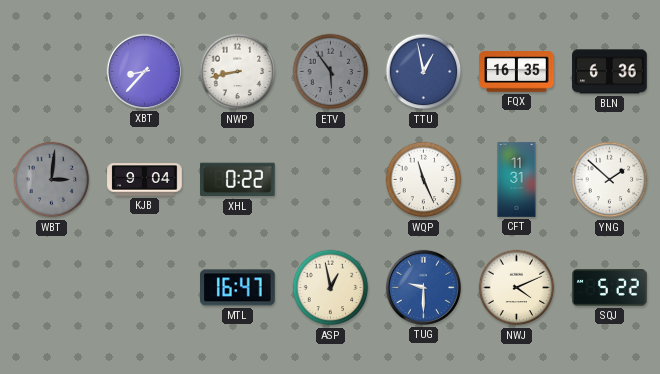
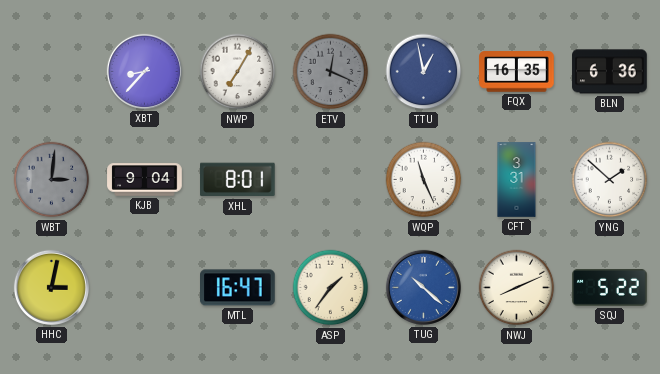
NWP: 8:43 -> 7:05 (238, 72)
ETV: 5:54 -> 12:19 (331, 72)
XHL: 0:22 -> 8:01 (238, 180)
CFT: 11:31 -> 3:31 (517, 180)
HHC: none -> 3:02 (51, 287)
ASP: 12:58 -> 1:36 (331, 288)
TUG: 9:30 -> 10:22 (423, 287)
NWJ: 4:11 -> 8:11 (517, 288)
